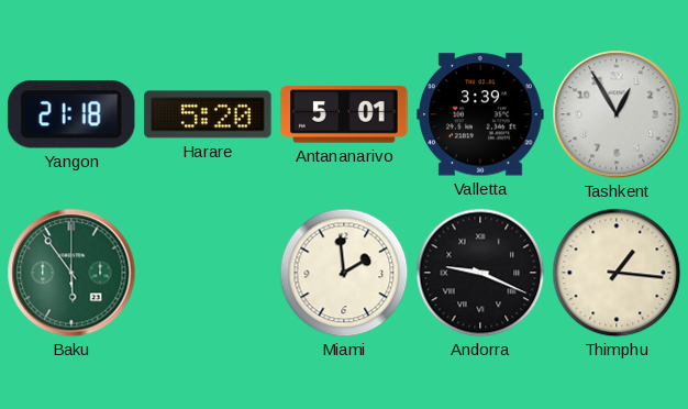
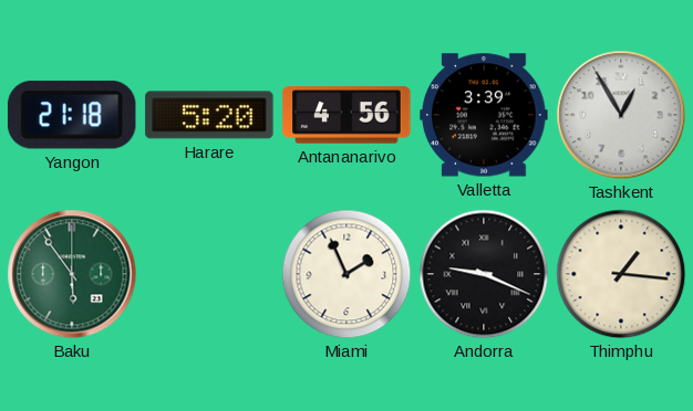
Antananarivo: 5:01 -> 4:56 (346, 115)
Miami: 1:59 -> 1:56 (346, 274)
